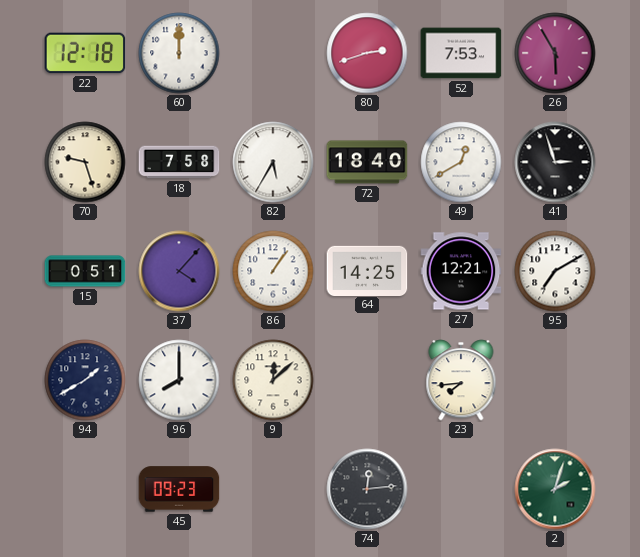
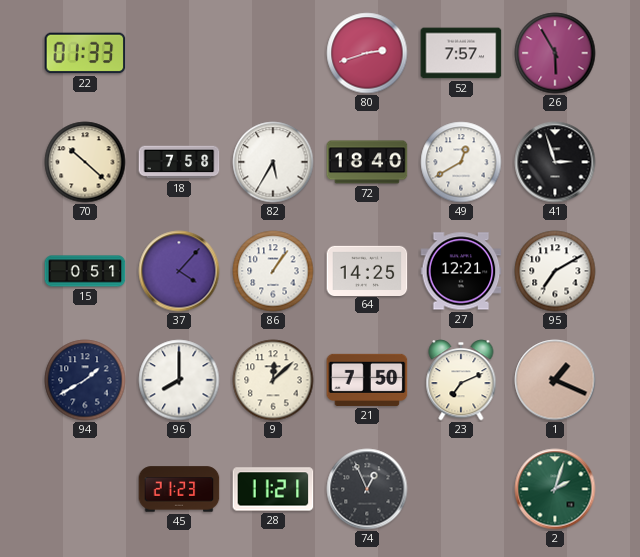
22: 12:18 -> 01:33 (85, 53)
60: 12:00 -> none (179, 53)
52: 7:53 -> 7:57 (461, 53)
70: 9:27 -> 10:22 (85, 162)
21: none -> 7:50 (367, 380)
23: 7:44 -> 7:11 (461, 380)
1: none -> 1:19 (555, 380)
45: 09:23 -> 21:23 (179, 489)
28: none -> 11:21 (273, 489)
74: 12:14 -> 12:56 (367, 489)
